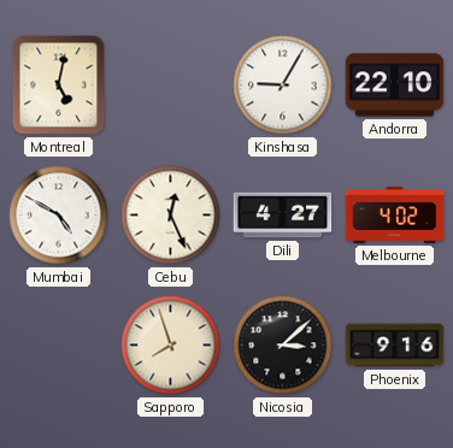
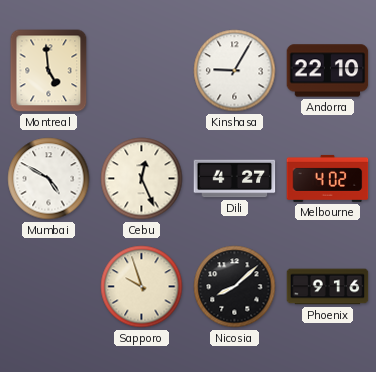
Montreal: 5:02 -> 4:59 (49, 71)
Sapporo: 7:57 -> 9:57 (142, 287)
Nicosia: 3:08 -> 8:08 (235, 287)
